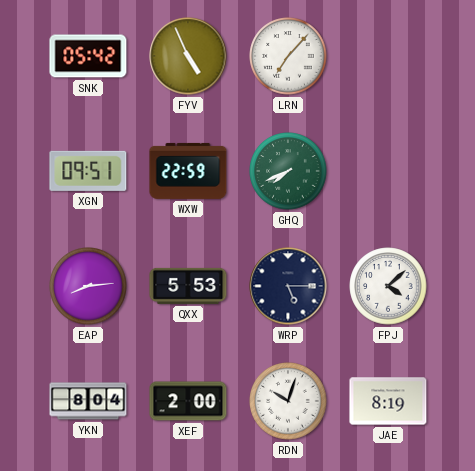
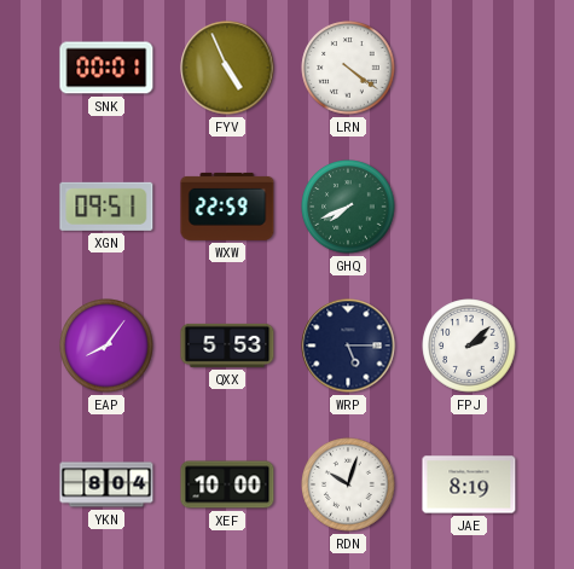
SNK: 05:42 -> 00:01 (106, 68)
LRN: 7:07 -> 4:21 (348, 68)
EAP: 8:14 -> 8:06 (106, 346)
FPJ: 4:08 -> 2:08 (469, 346)
XEF: 2:00 -> 10:00 (227, 484)
